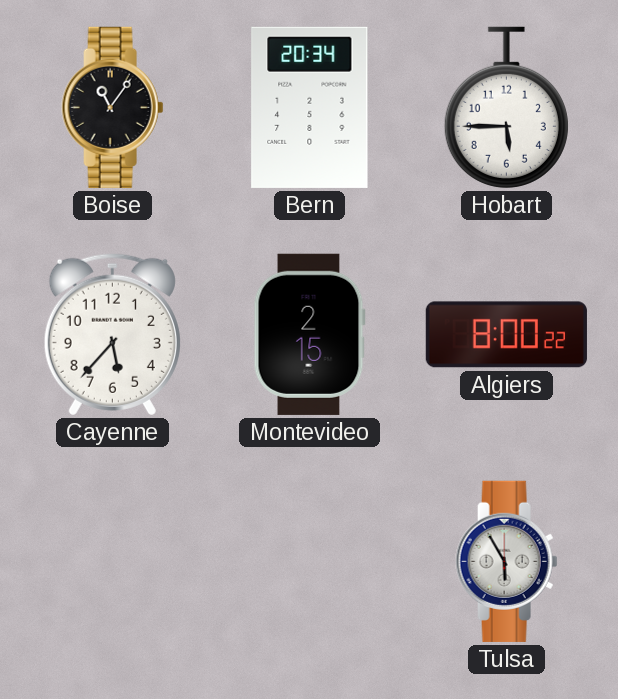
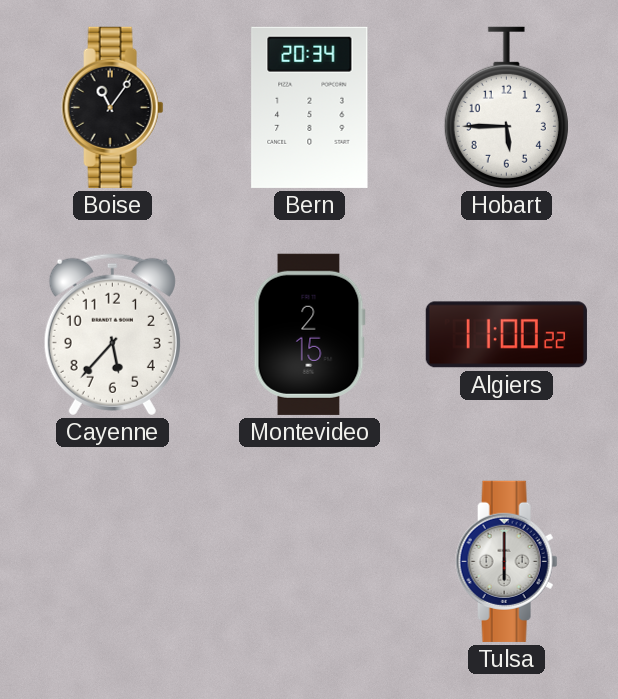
Algiers: 8:00 -> 11:00 (506, 335)
Tulsa: 5:55 -> 6:00 (507, 561)
